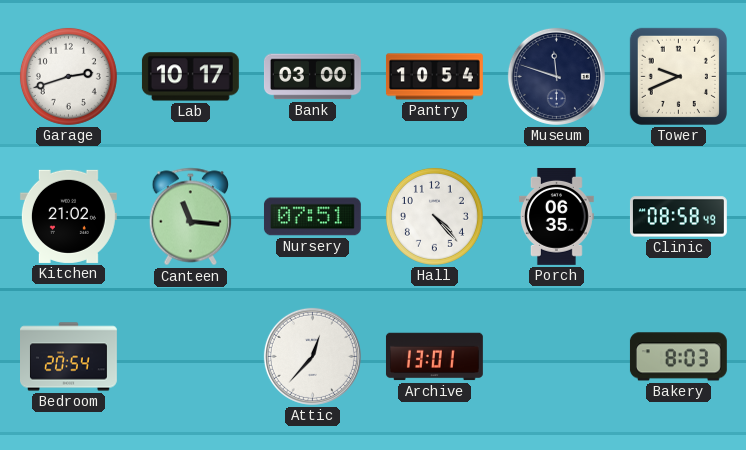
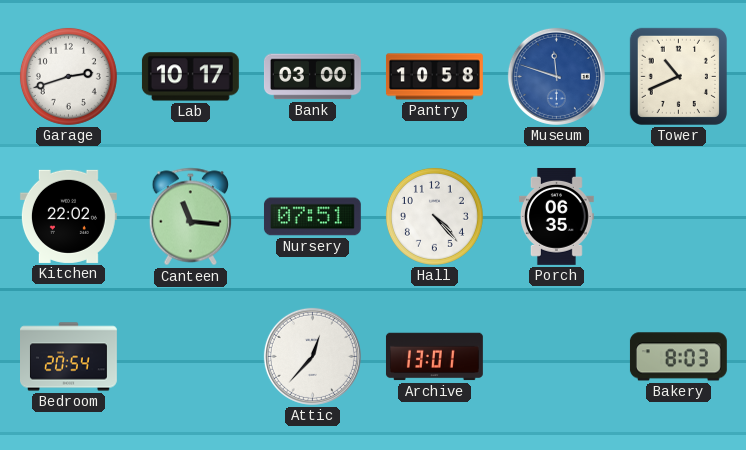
Pantry: 10:54 -> 10:58 (434, 77)
Museum dial: navy -> blue (556, 76)
Tower: 9:41 -> 10:41 (678, 76)
Kitchen: 21:02 -> 22:02 (68, 216)
Clinic: 08:58 -> none (678, 217)
